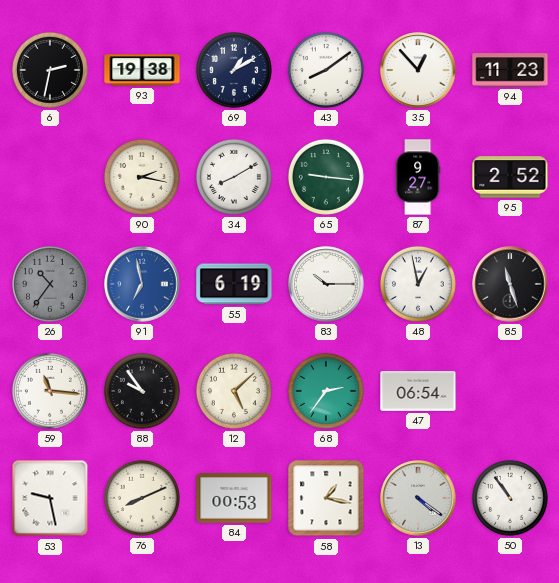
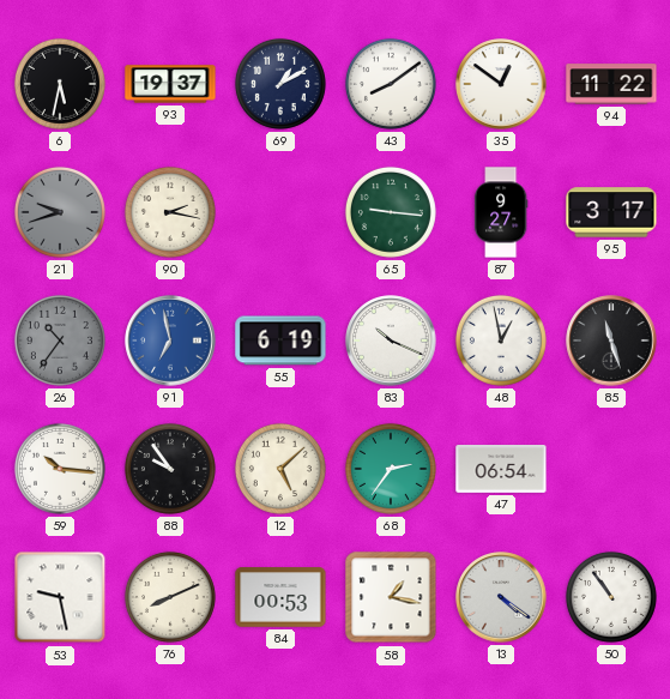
6: 2:32 -> 5:32 (60, 84)
93: 19:38 -> 19:37 (170, 84)
35: 12:53 -> 12:51 (501, 84)
94: 11:23 -> 11:22 (611, 84)
21: none -> 9:42 (60, 212)
34: 8:10 -> none (234, 177)
95: 2:52 -> 3:17 (611, 212)
83: 10:15 -> 10:19 (391, 341)
59: 11:16 -> 10:16 (60, 469)
